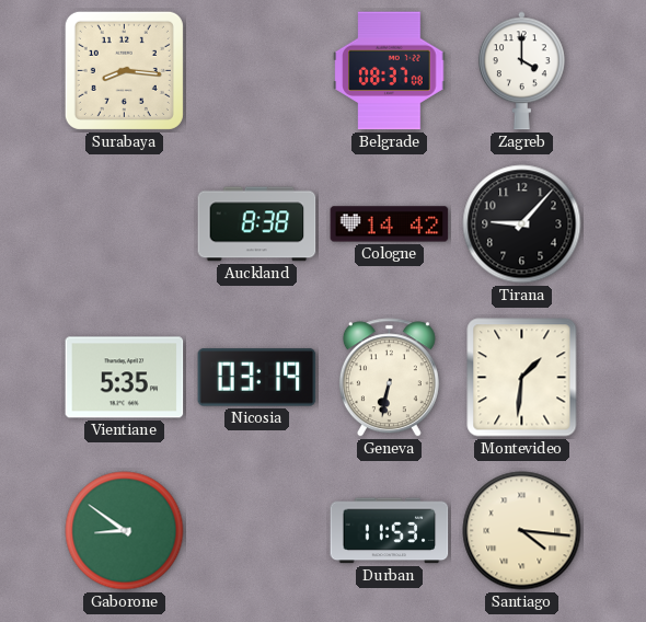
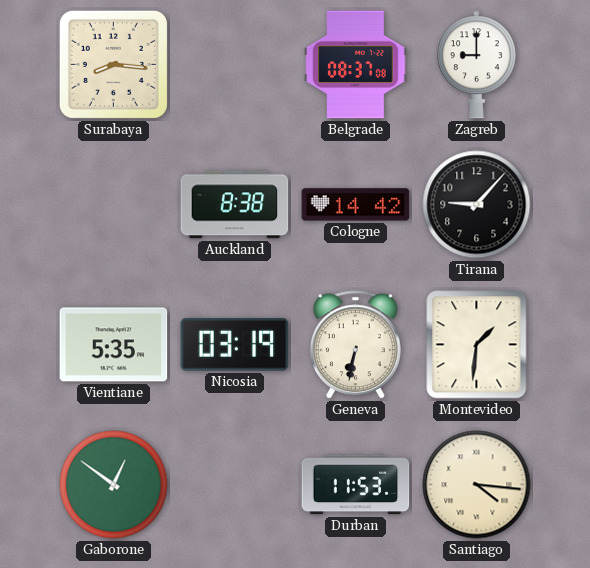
Zagreb: 4:00 -> 9:00 (476, 65)
Gaborone: 8:51 -> 12:51 (114, 485)
